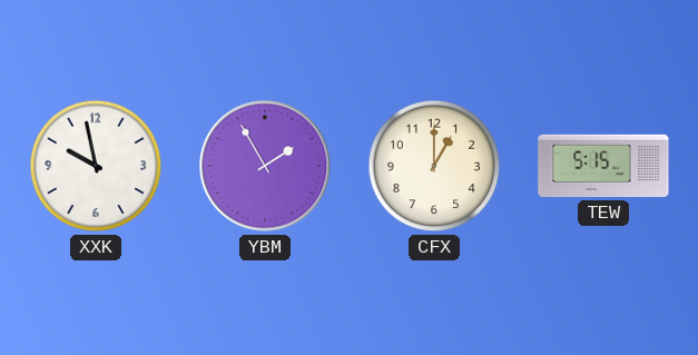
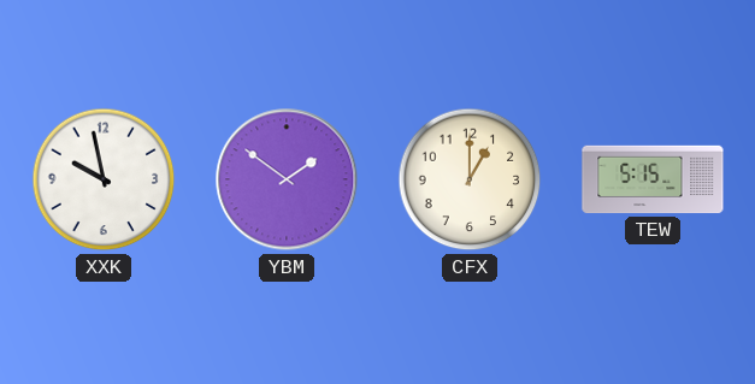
YBM: 1:55 -> 1:51 (287, 179)
